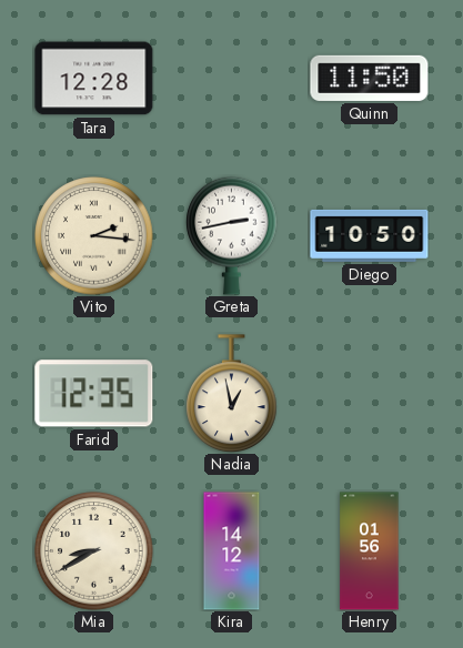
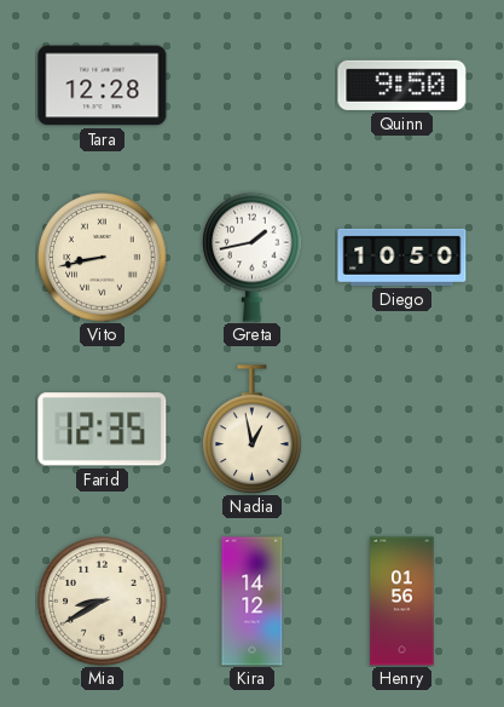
Quinn: 11:50 -> 9:50 (402, 85)
Vito: 2:16 -> 8:43 (103, 258)
Greta: 2:43 -> 1:43 (253, 257)
